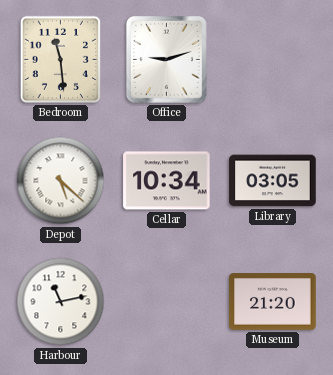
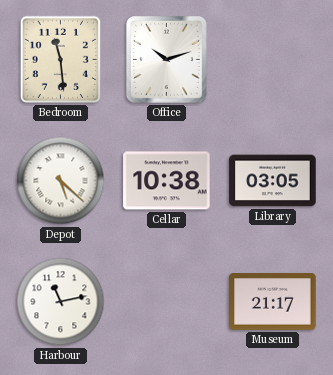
Office: 9:12 -> 10:12 (166, 60)
Cellar: 10:34 -> 10:38 (167, 181)
Museum: 21:20 -> 21:17 (273, 302)
